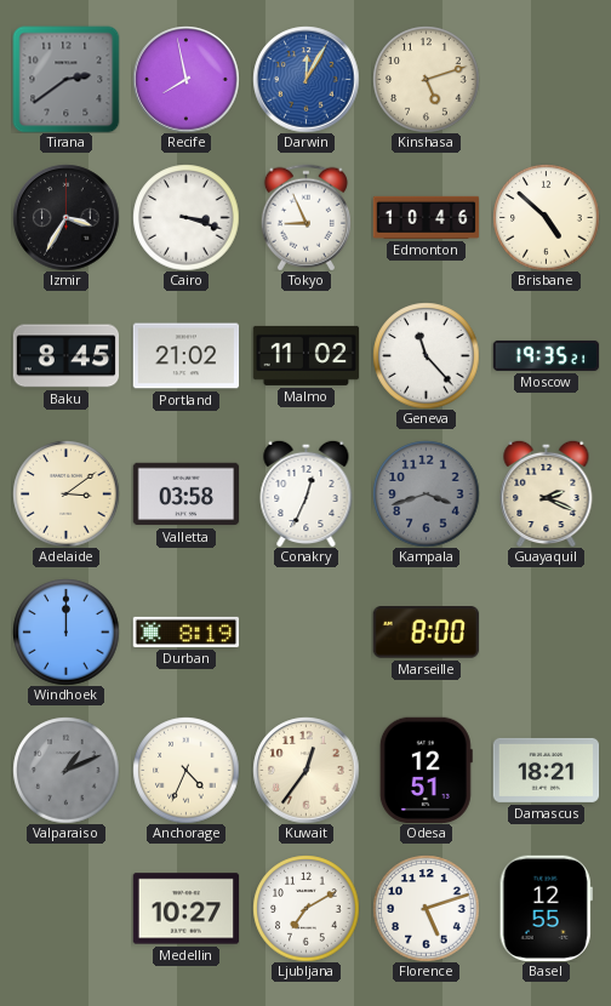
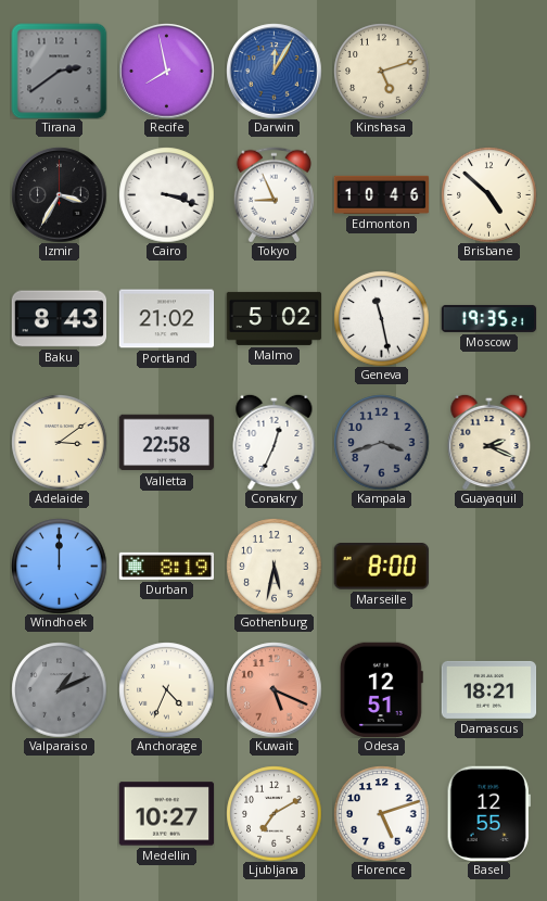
Baku: 8:45 -> 8:43 (59, 319)
Malmo: 11:02 -> 5:02 (273, 318)
Geneva: 11:23 -> 11:28 (381, 318)
Valletta: 03:58 -> 22:58 (166, 443)
Gothenburg: none -> 5:32 (273, 566)
Kuwait: 12:36 -> 5:19 (273, 689)
Kuwait dial: cream -> salmon (273, 689)
